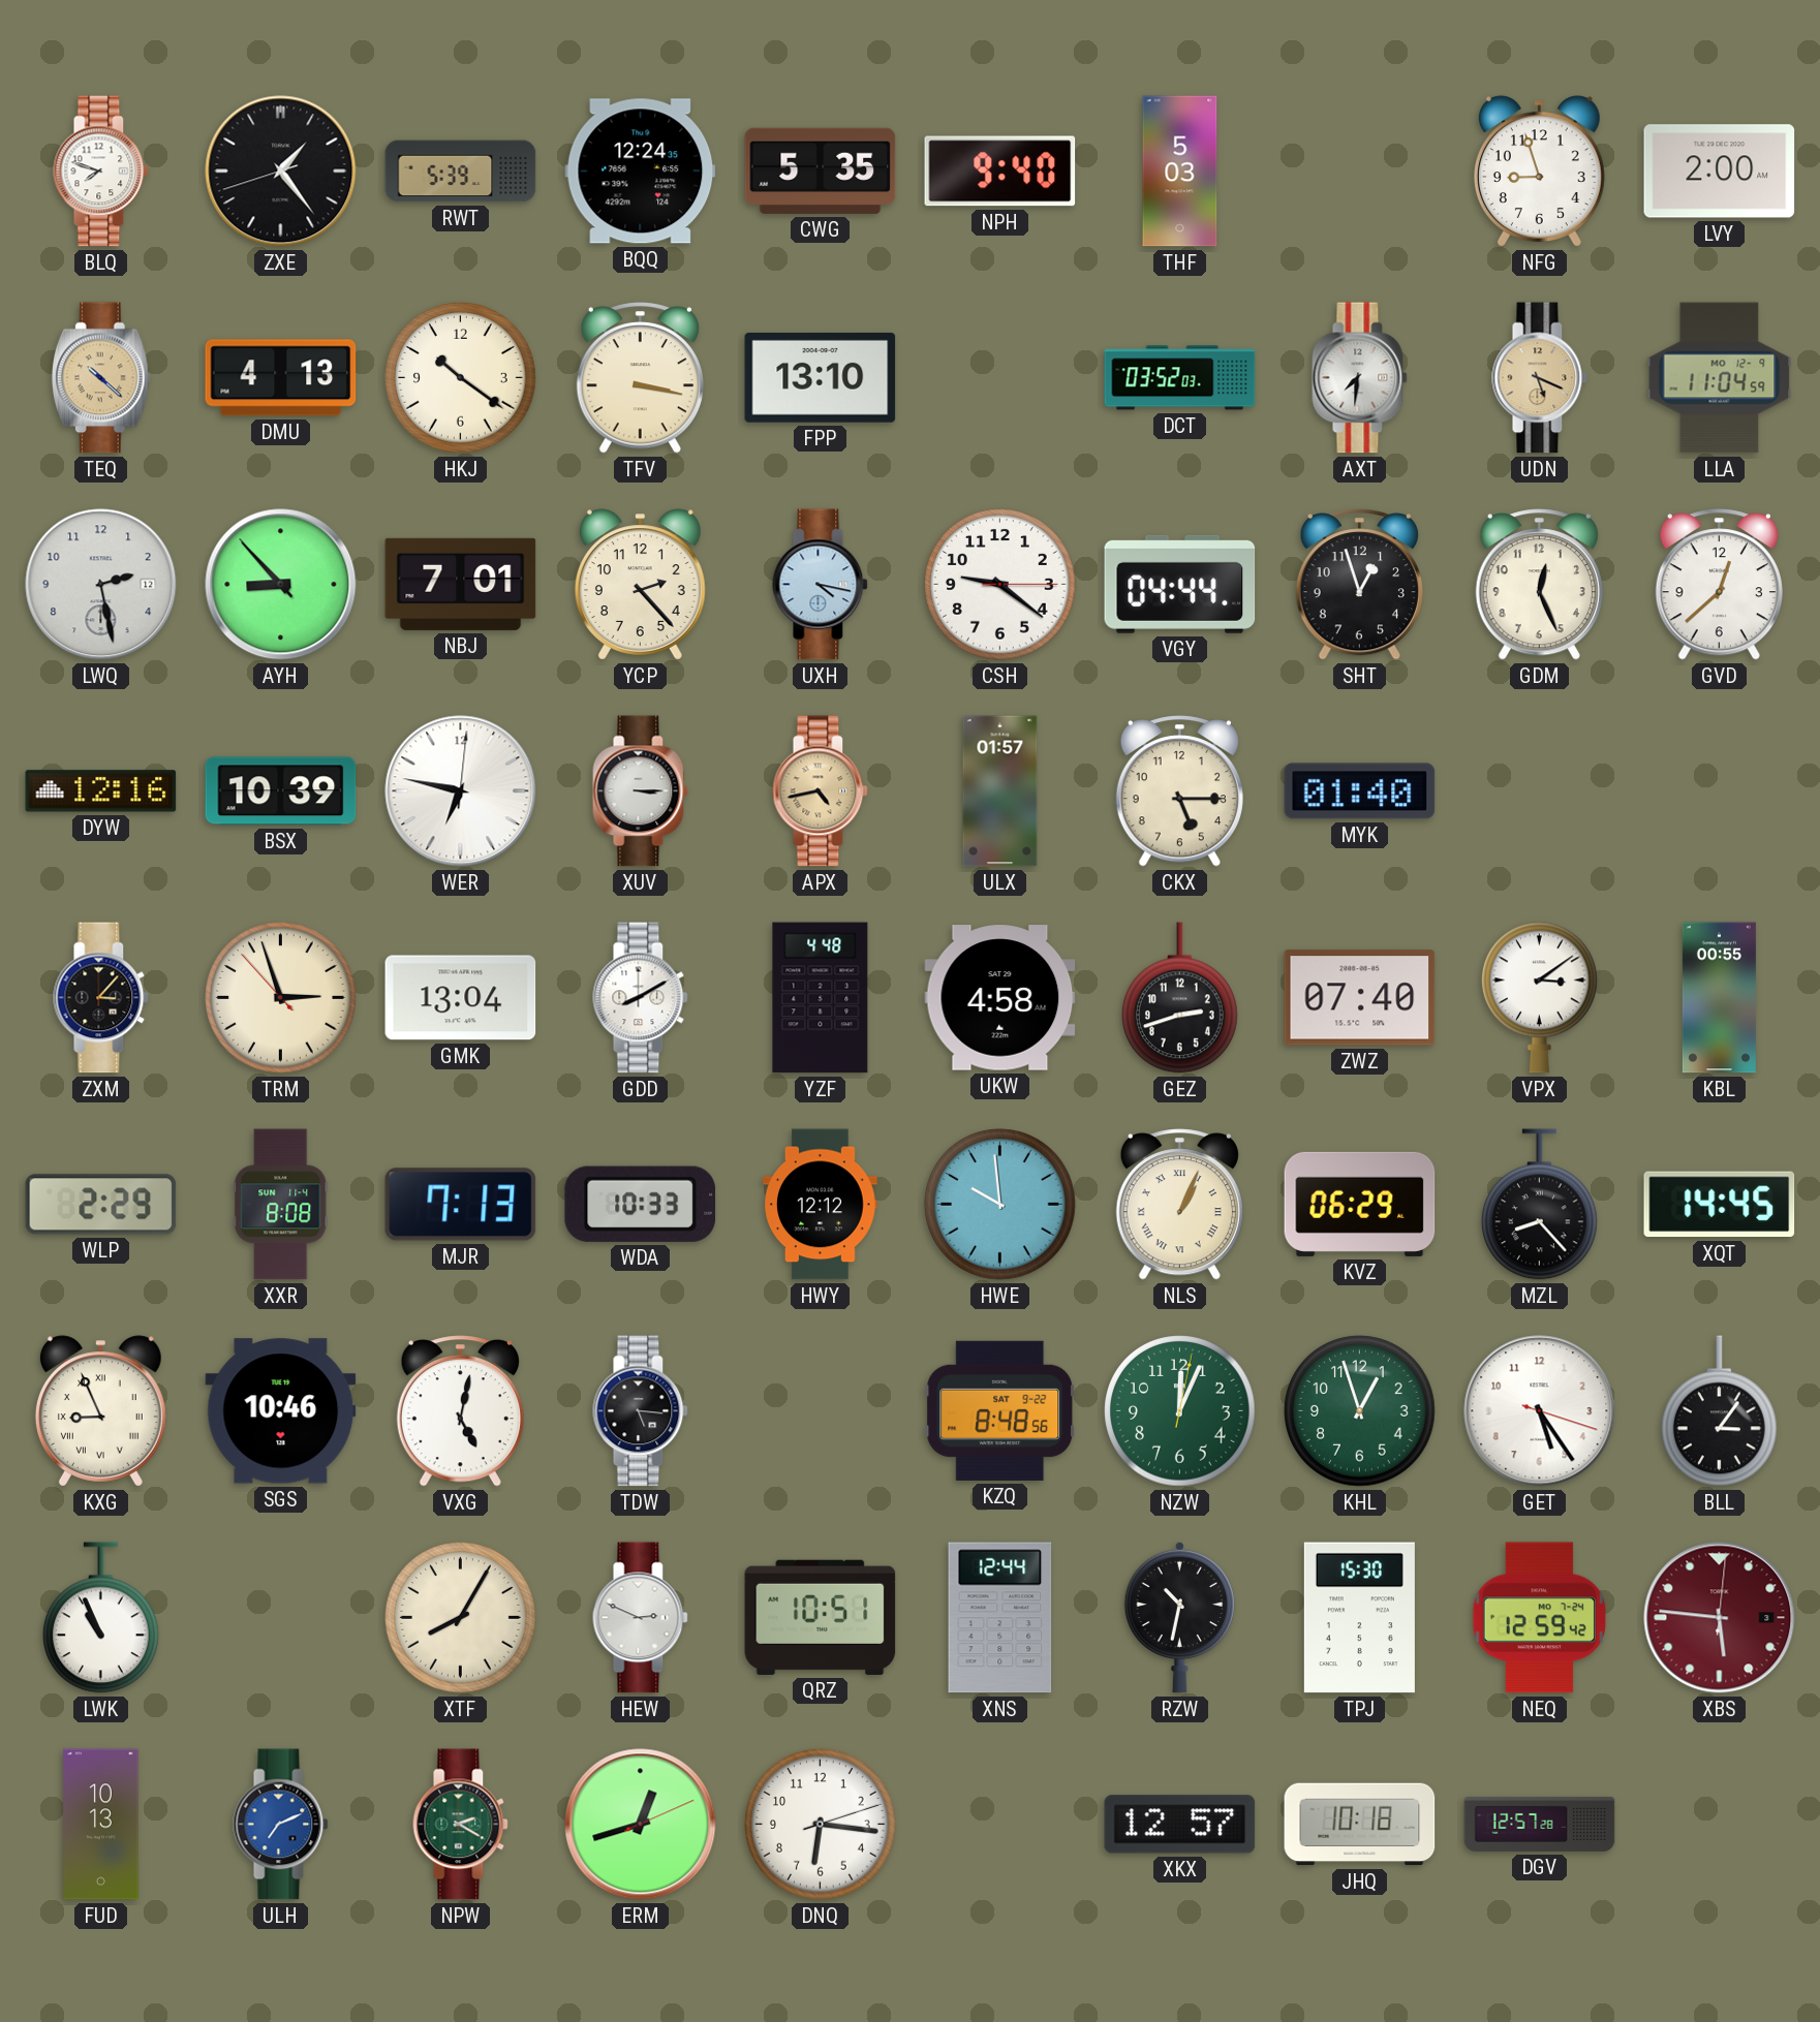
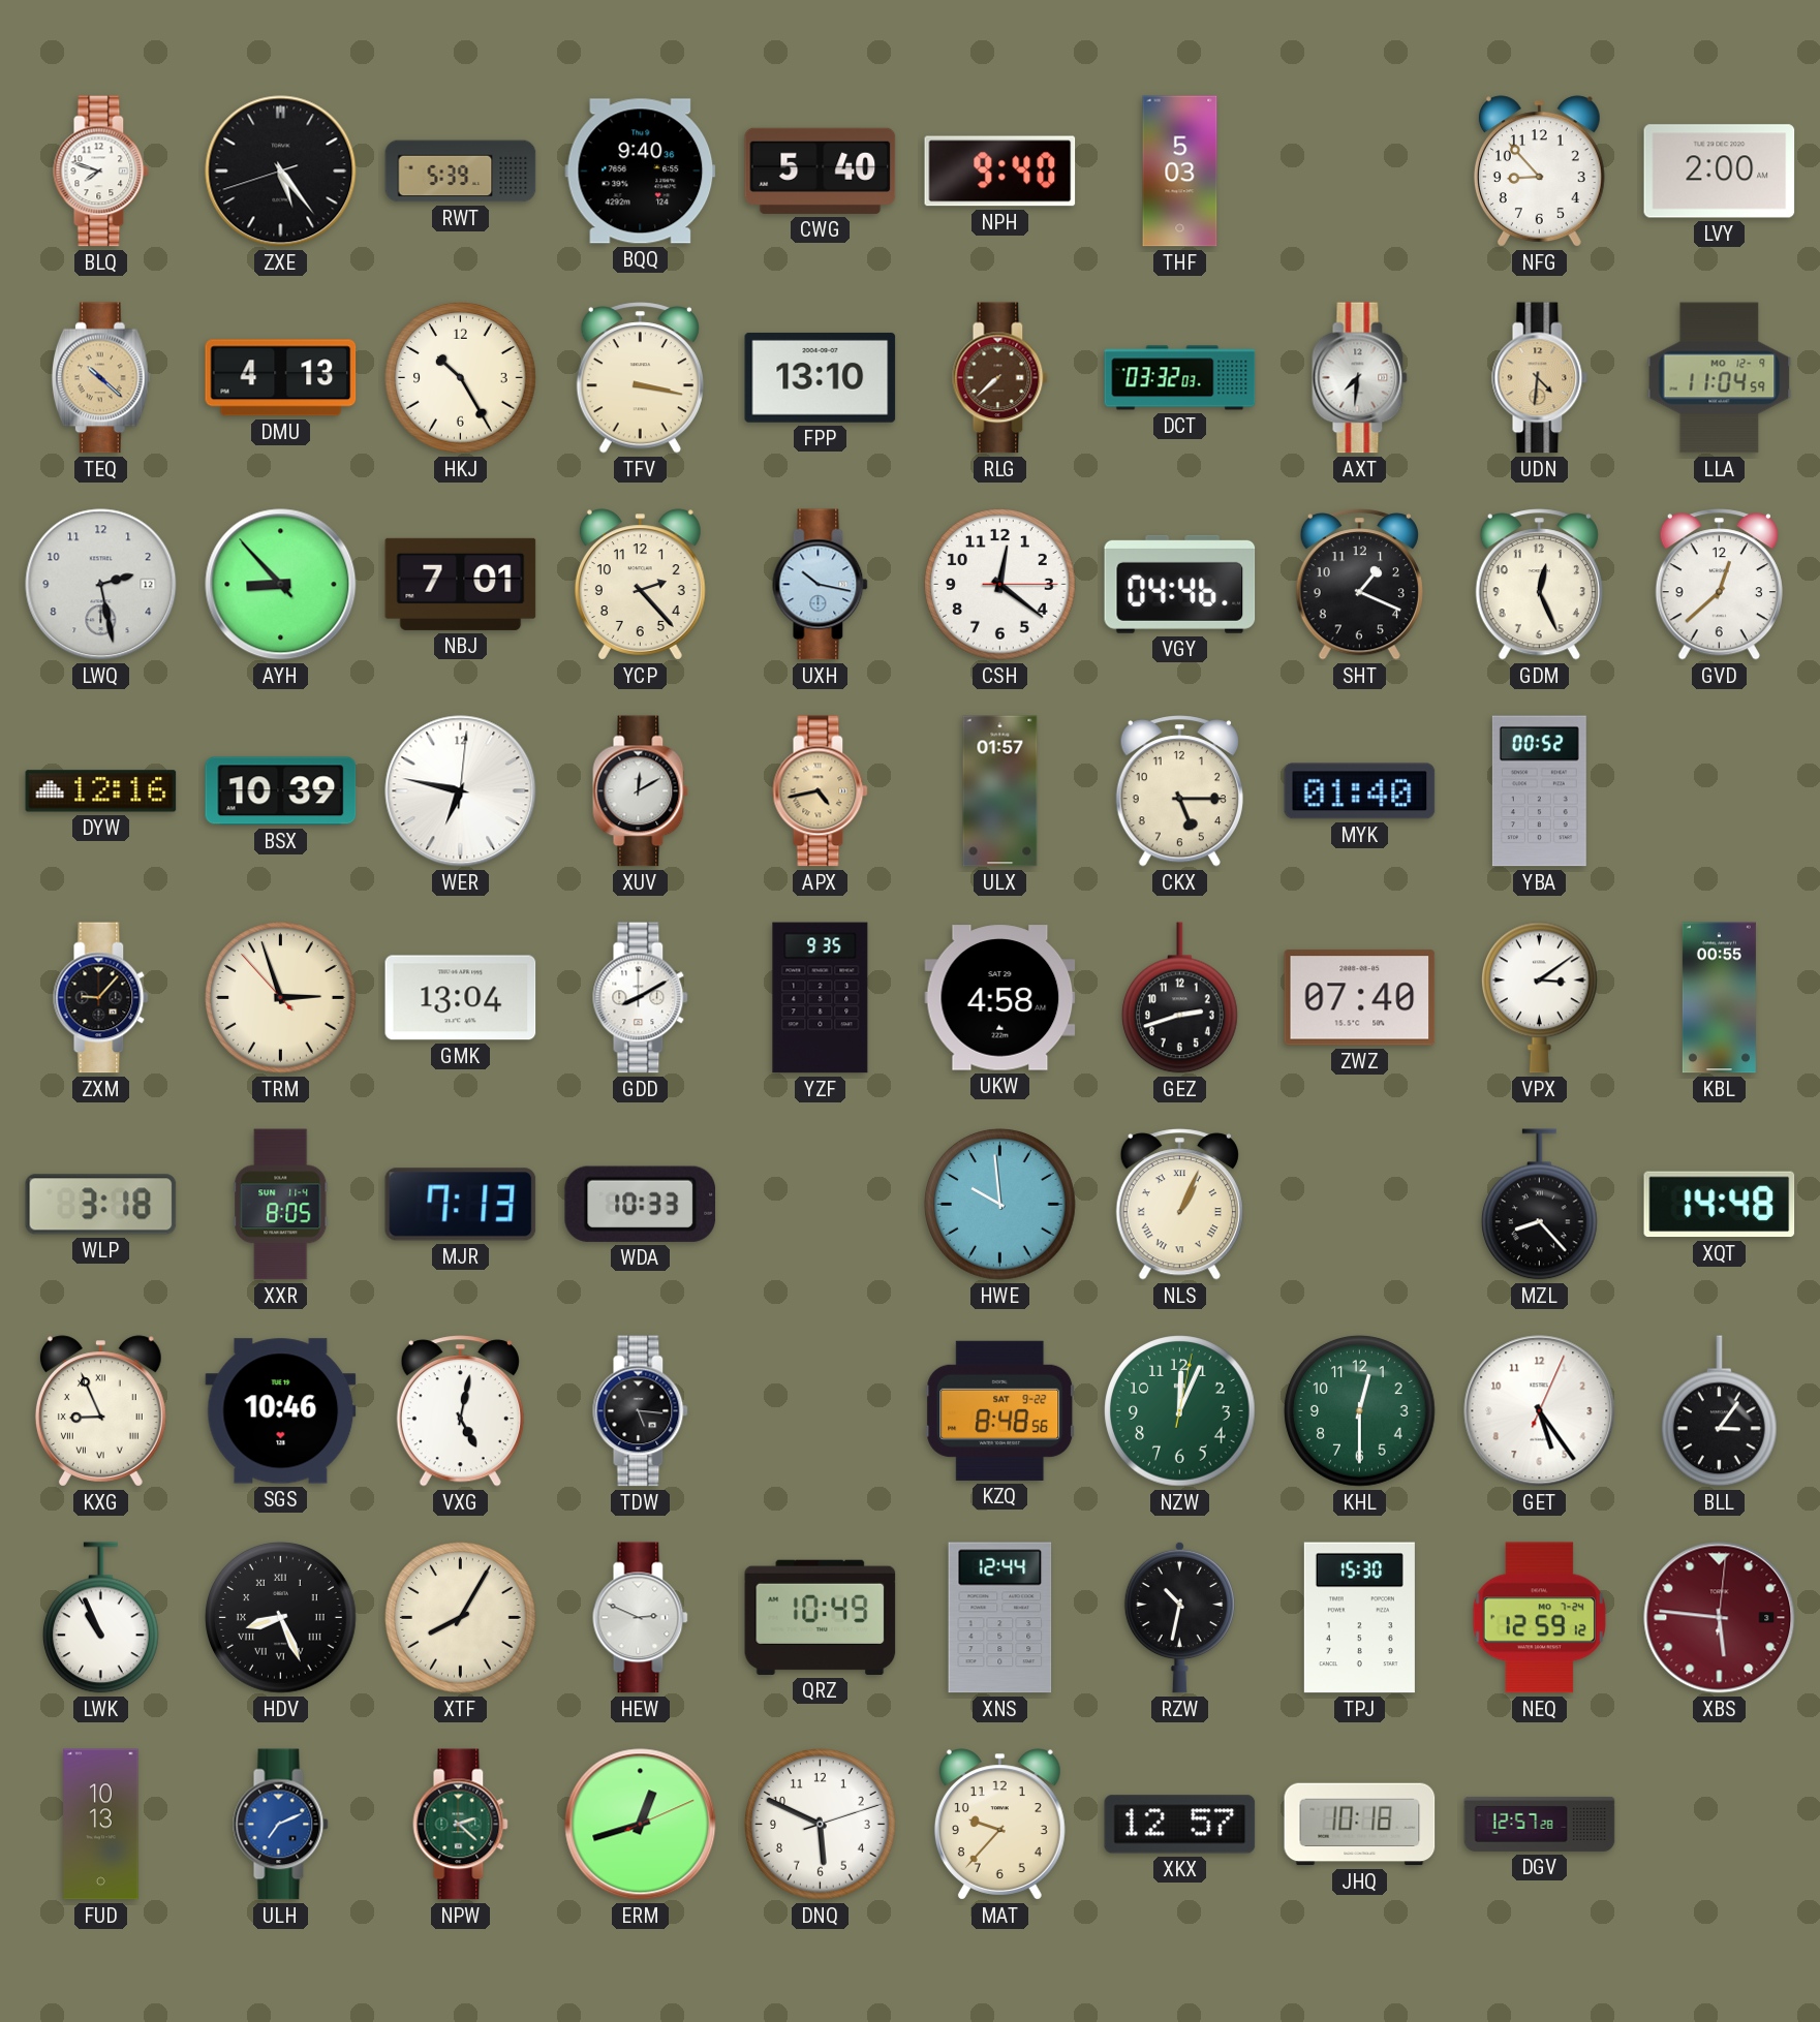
ZXE: 1:23 -> 5:23 (281, 172)
BQQ: 12:24 -> 9:40 (641, 172)
CWG: 5:35 -> 5:40 (821, 170)
NFG: 8:57 -> 8:53 (1539, 172)
HKJ: 10:21 -> 10:25 (461, 378)
RLG: none -> 7:38 (1000, 378)
DCT: 03:52 -> 03:32 (1180, 378)
UDN: 5:19 -> 4:31 (1540, 378)
UXH: 4:17 -> 10:17 (821, 585)
CSH: 9:21 -> 12:21 (1000, 585)
VGY: 04:44 -> 04:46 (1180, 584)
SHT: 12:57 -> 1:19 (1359, 585)
XUV: 3:15 -> 12:10 (641, 791)
YBA: none -> 00:52 (1539, 791)
ZXM: 3:07 -> 9:07 (101, 998)
YZF: 4:48 -> 9:35 (821, 998)
WLP: 2:29 -> 3:18 (101, 1205)
XXR: 8:08 -> 8:05 (281, 1205)
HWY: 12:12 -> none (821, 1205)
KVZ: 06:29 -> none (1360, 1204)
XQT: 14:45 -> 14:48 (1720, 1205)
KHL: 12:57 -> 12:30 (1360, 1411)
GET: 5:24:18 -> 5:24:04 (1540, 1411)
HDV: none -> 8:26 (281, 1618)
QRZ: 10:51 -> 10:49 (821, 1617)
NEQ: 12:59:42 -> 12:59:12 (1539, 1618)
NPW: 2:20 -> 2:22 (461, 1825)
DNQ: 6:16 -> 5:49 (821, 1825)
MAT: none -> 9:37 (999, 1825)
